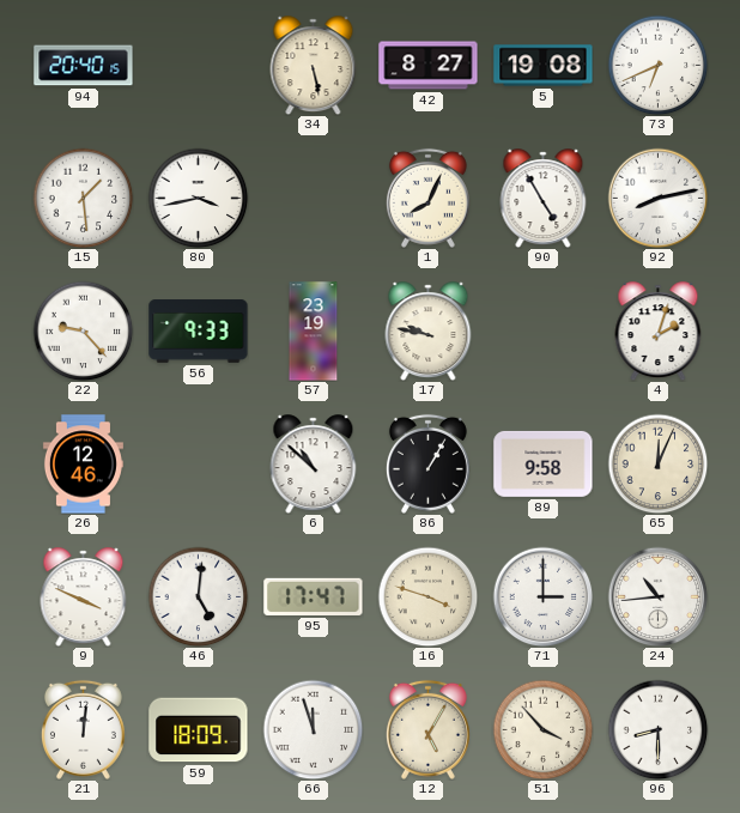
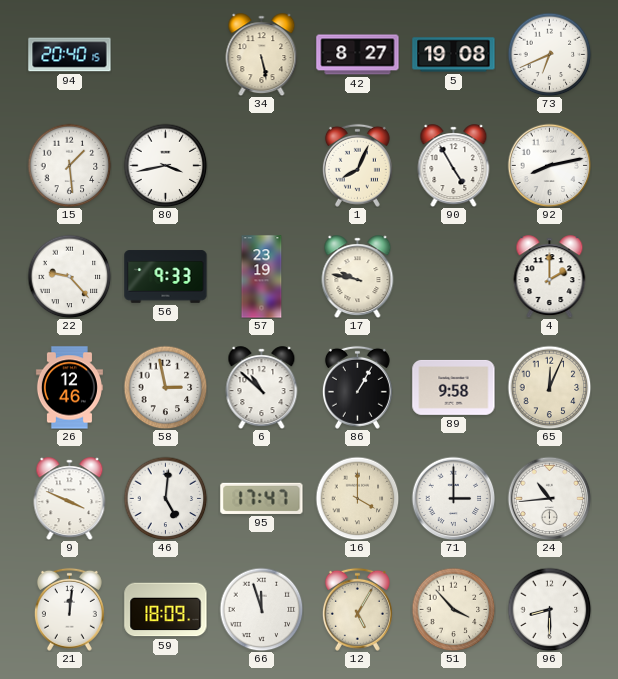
4: 2:03 -> 2:00 (550, 277)
58: none -> 2:58 (165, 387)
16: 3:48 -> 4:00 (357, 498)
